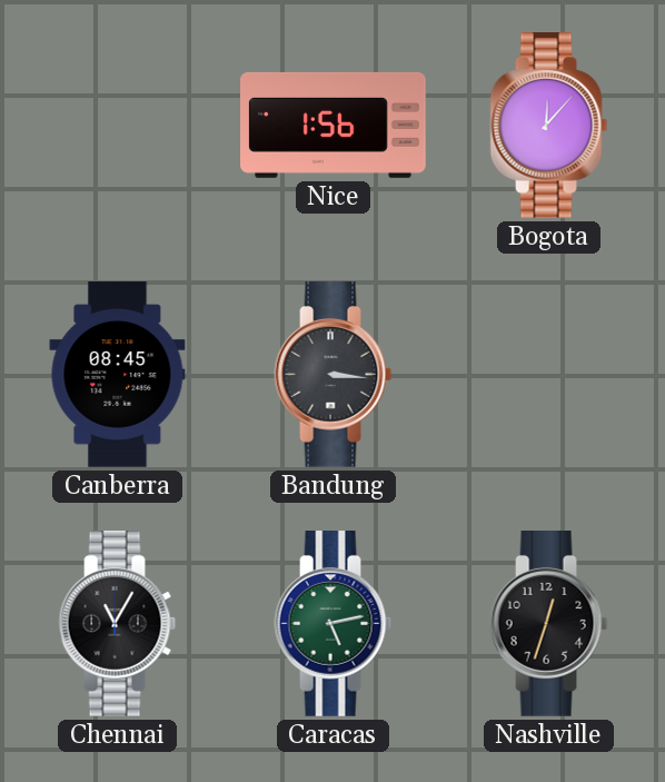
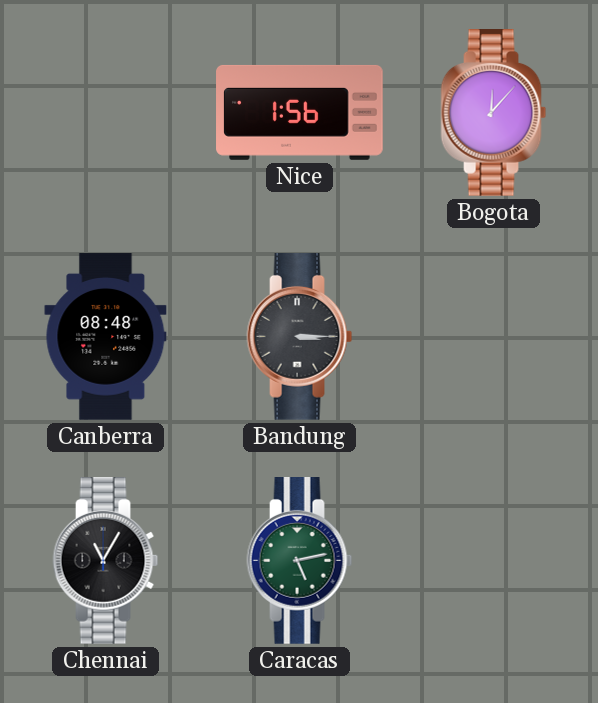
Canberra: 08:45 -> 08:48 (106, 337)
Bandung: 3:16 -> 3:15 (300, 337)
Nashville: 12:33 -> none (549, 624)
